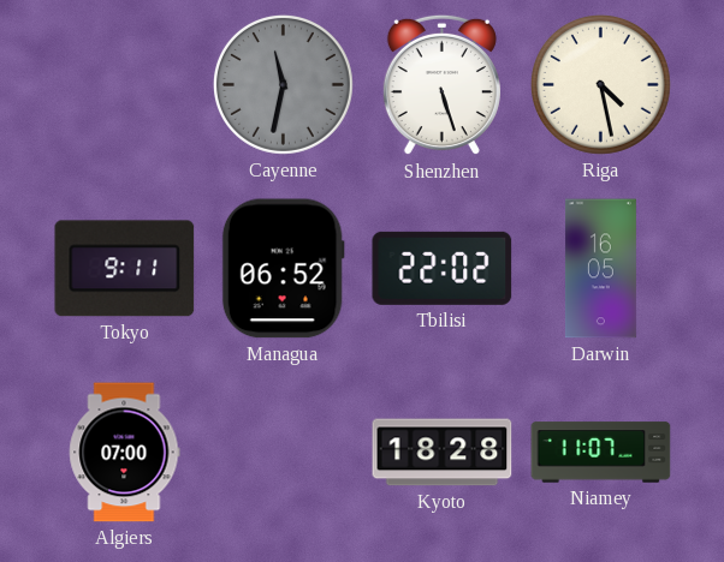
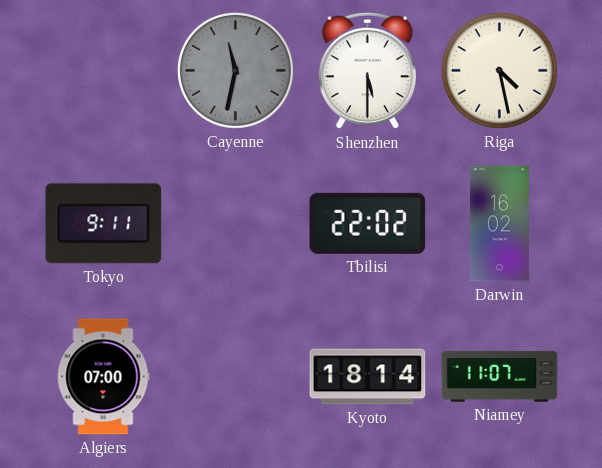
Shenzhen: 5:27 -> 5:30 (367, 71)
Managua: 06:52 -> none (283, 269)
Darwin: 16:05 -> 16:02 (499, 224)
Kyoto: 18:28 -> 18:14 (368, 377)
